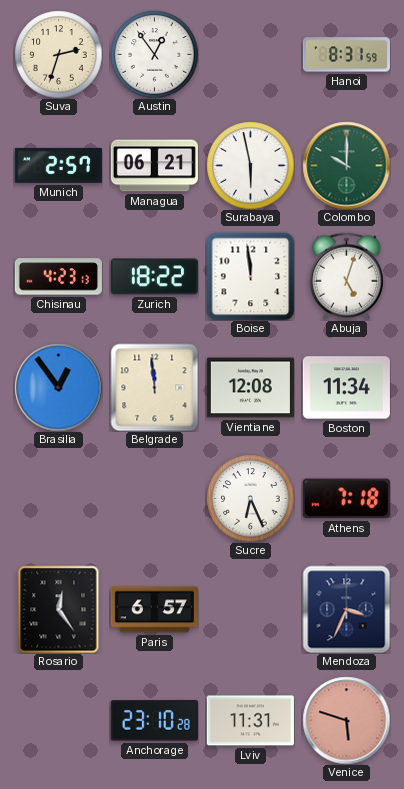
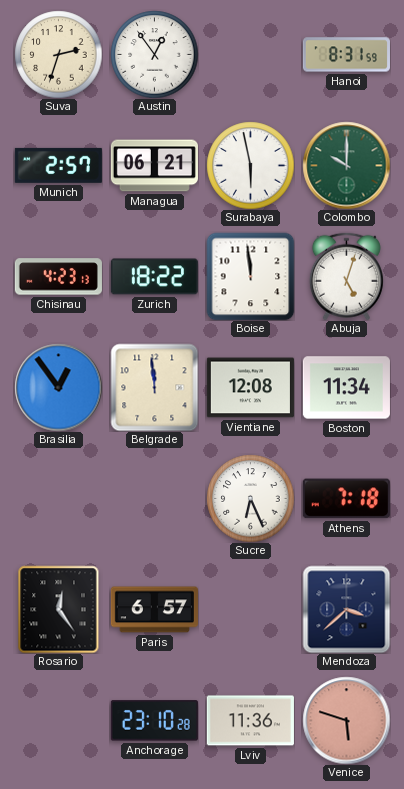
Mendoza: 3:34 -> 3:38 (346, 609)
Lviv: 11:31 -> 11:36 (250, 721)
